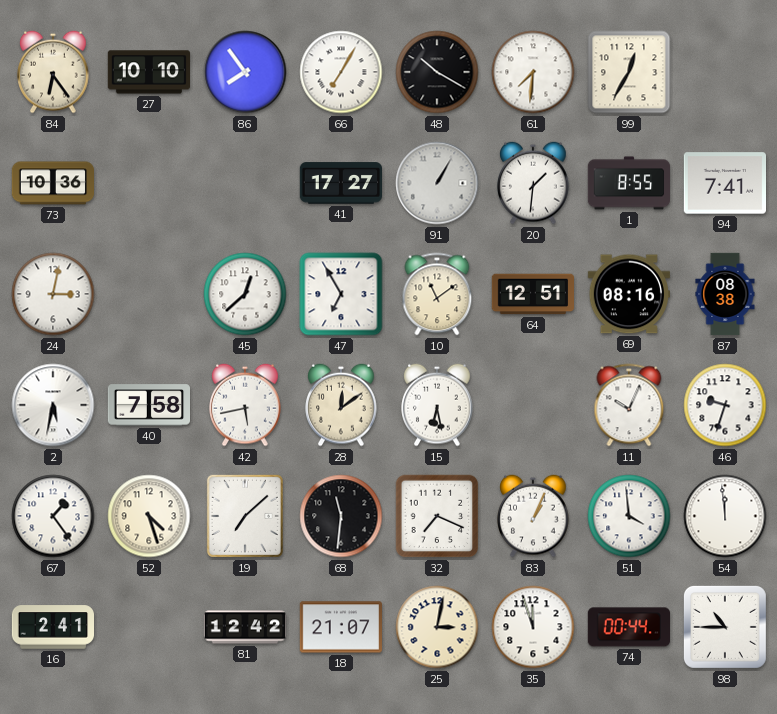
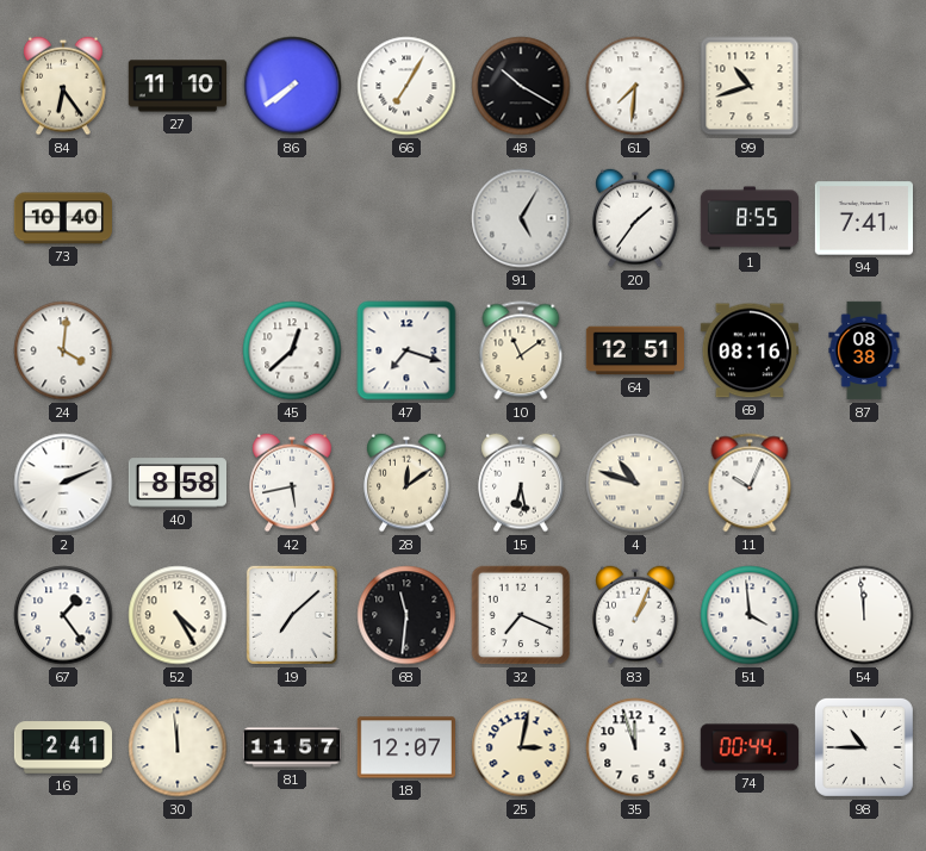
27: 10:10 -> 11:10 (176, 86)
86: 7:54 -> 7:39 (292, 86)
99: 12:35 -> 10:42 (750, 86)
73: 10:36 -> 10:40 (62, 218)
41: 17:27 -> none (340, 183)
91: 1:05 -> 5:05 (521, 218)
20: 1:31 -> 1:36 (635, 218)
24: 3:02 -> 4:01 (63, 350)
47: 6:55 -> 7:18 (406, 350)
2: 5:32 -> 2:11 (63, 483)
40: 7:58 -> 8:58 (176, 483)
4: none -> 10:48 (635, 483)
46: 9:33 -> none (725, 405)
52: 4:27 -> 4:25 (178, 615)
30: none -> 11:59 (178, 747)
81: 12:42 -> 11:57 (292, 747)
18: 21:07 -> 12:07 (406, 747)
